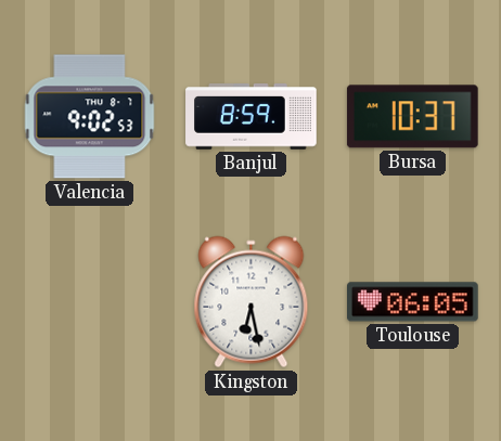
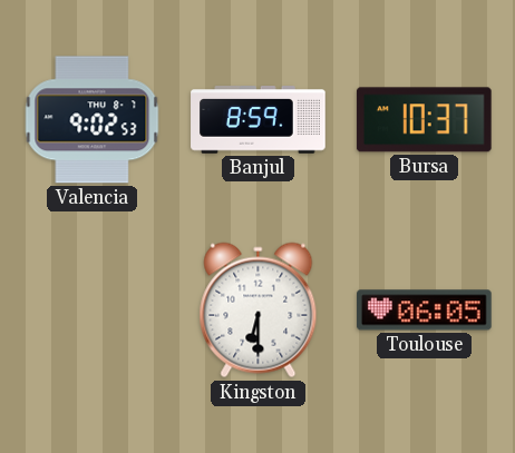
Kingston: 6:28 -> 6:30 (259, 311)
